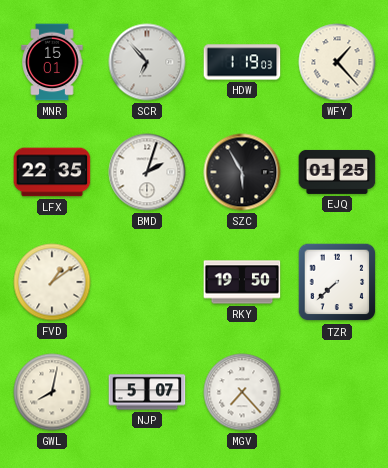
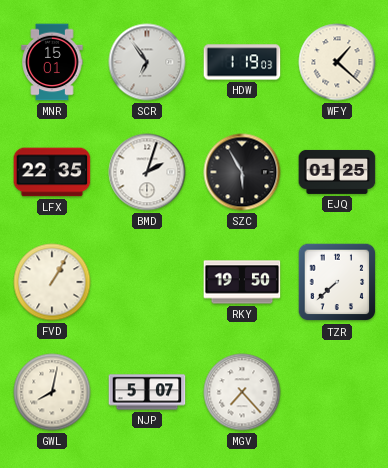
SCR: 6:53 -> 6:54 (147, 62)
WFY: 1:23 -> 1:22 (337, 62)
FVD: 1:09 -> 1:05 (52, 282)
